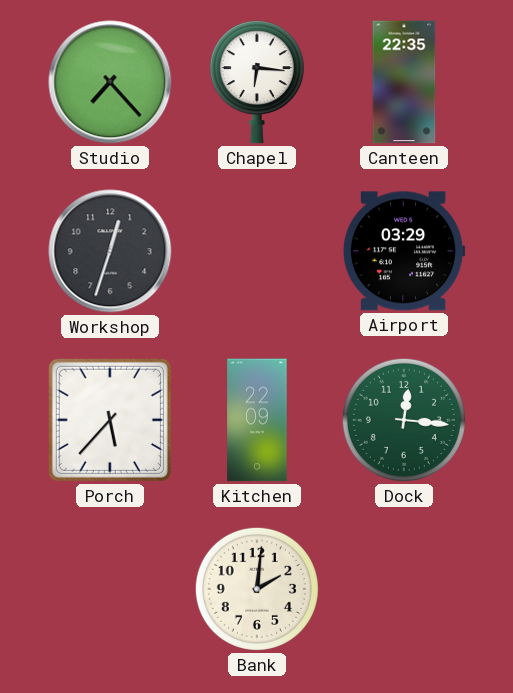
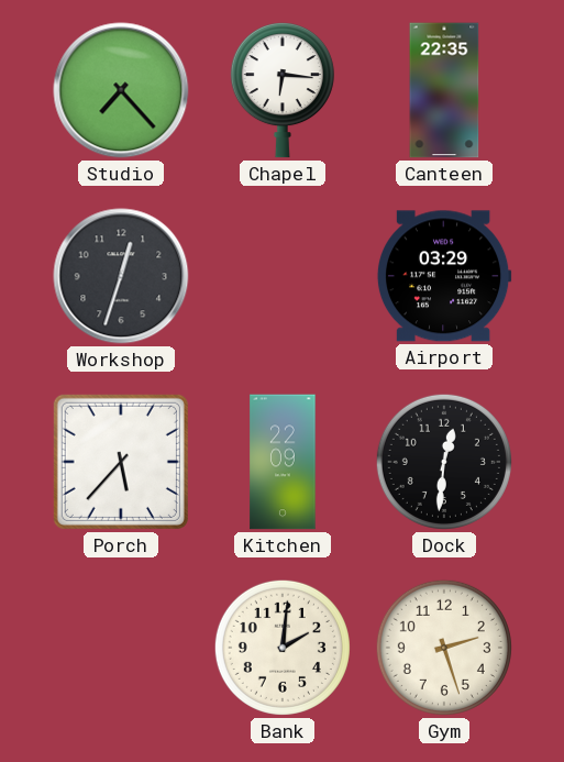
Dock: 12:16 -> 12:31 (444, 462)
Dock dial: green -> black (444, 462)
Gym: none -> 2:27 (444, 648)
